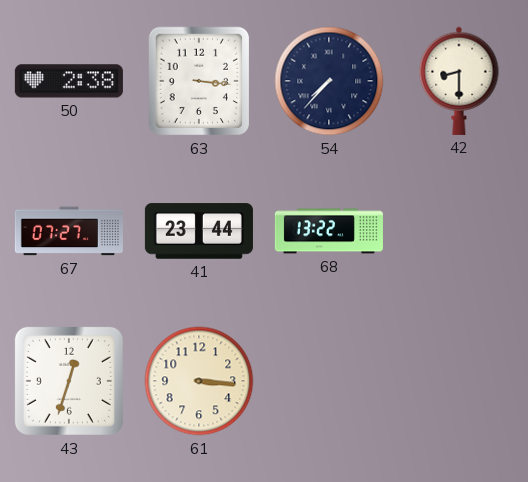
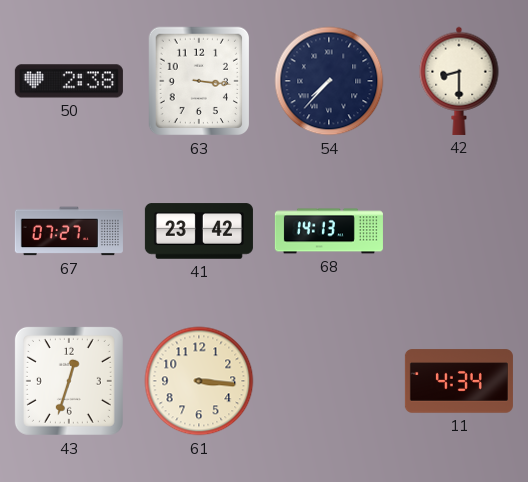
41: 23:44 -> 23:42 (199, 231)
68: 13:22 -> 14:13 (329, 231)
11: none -> 4:34 (459, 381)
